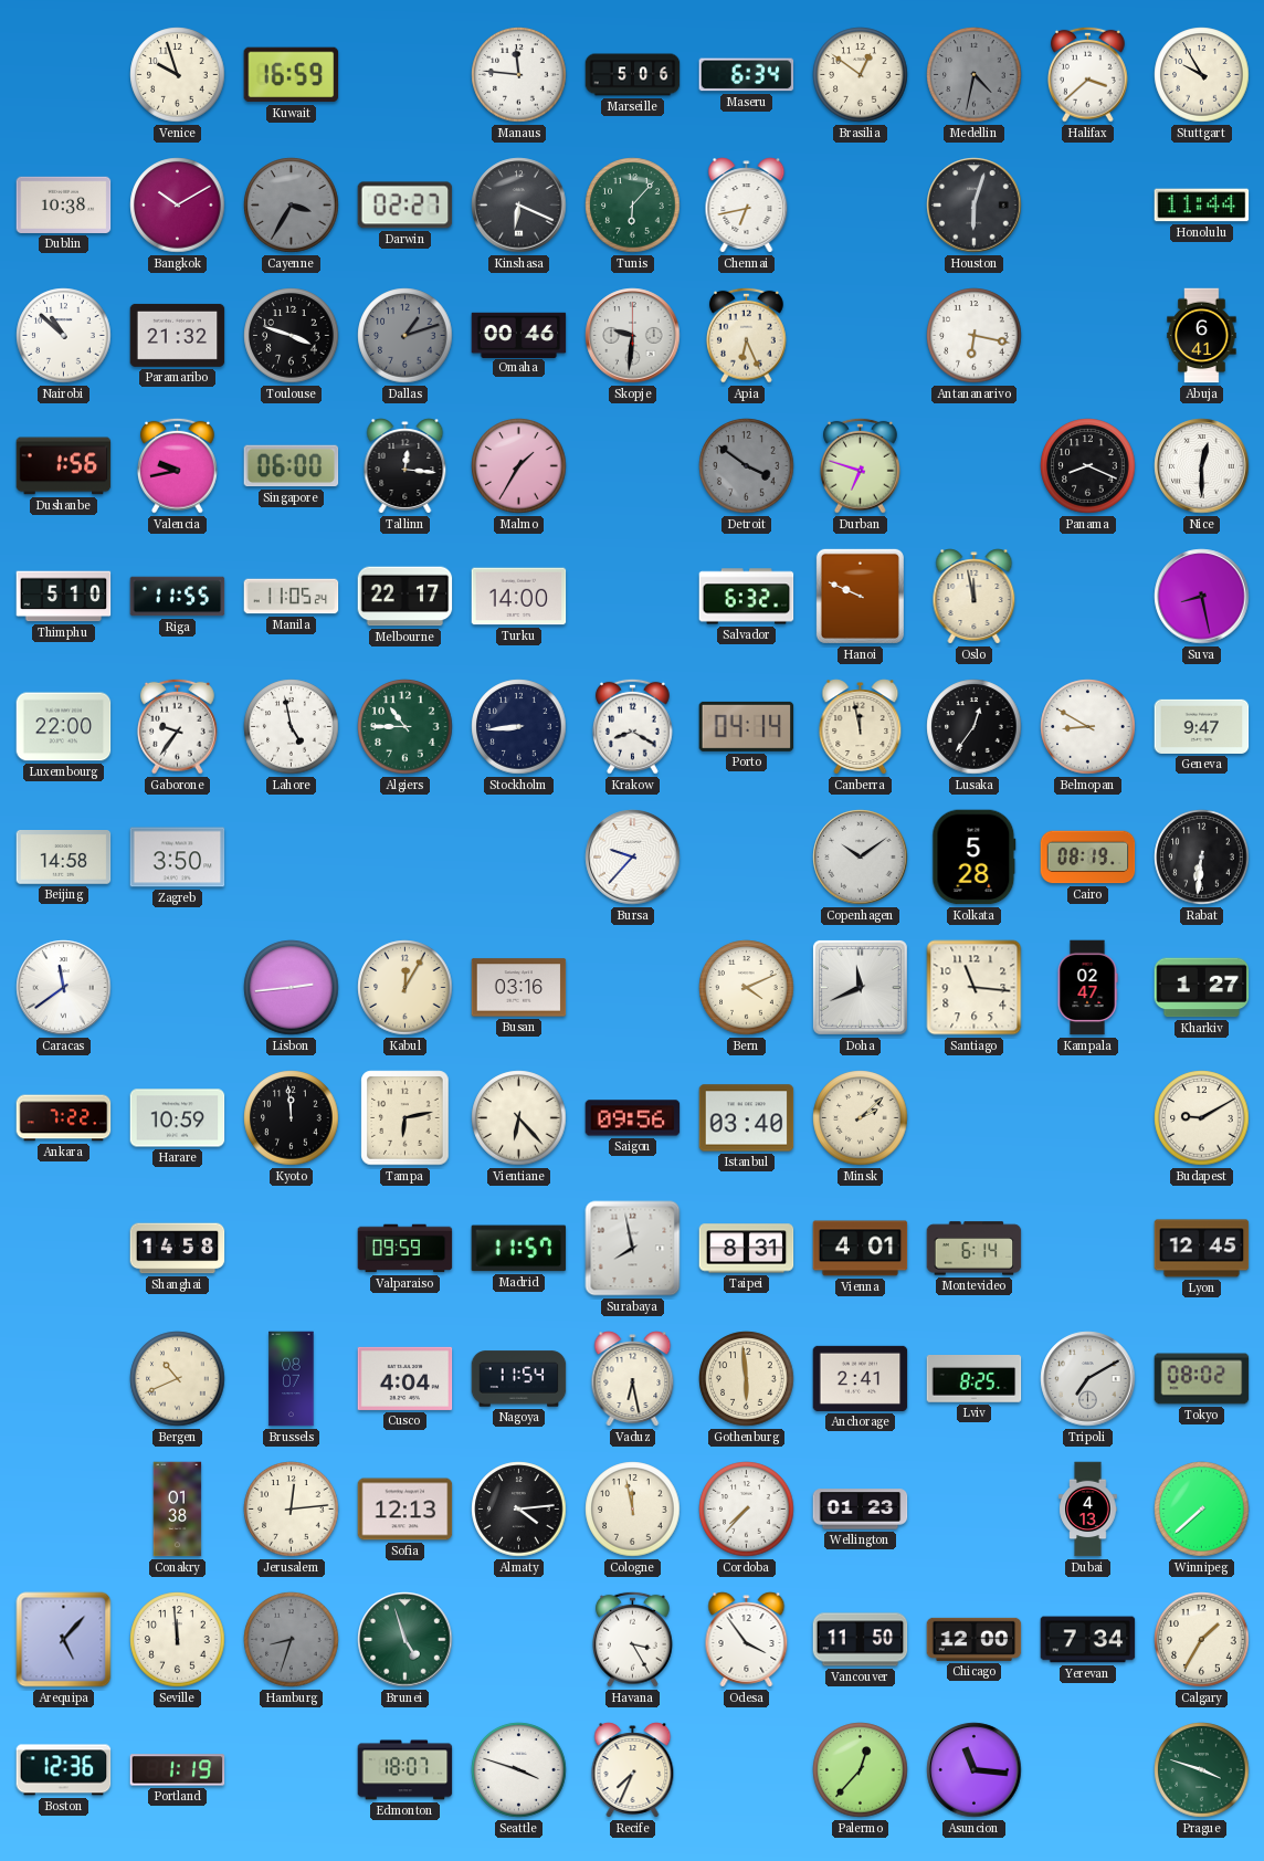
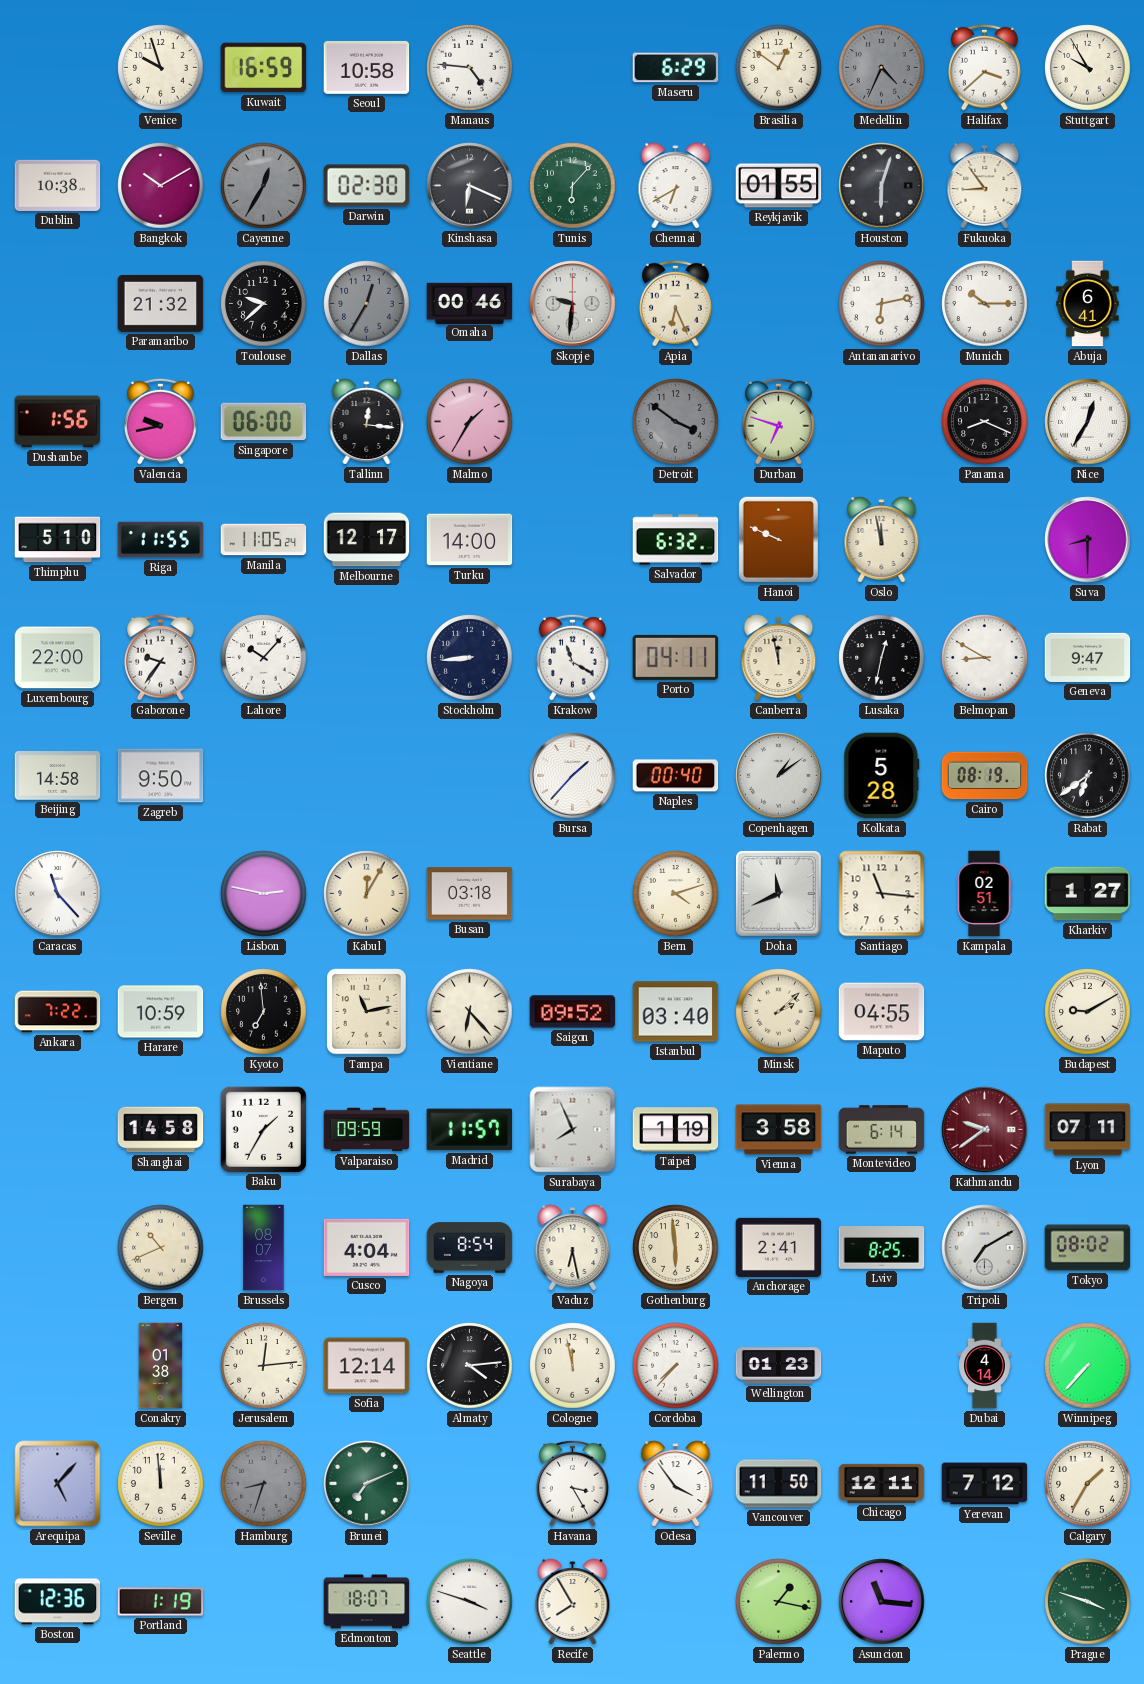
Seoul: none -> 10:58 (367, 67)
Manaus: 11:46 -> 4:46 (470, 68)
Marseille: 5:06 -> none (633, 75)
Maseru: 6:34 -> 6:29 (676, 68)
Medellin: 4:32 -> 4:34 (882, 68)
Cayenne: 3:35 -> 12:35 (264, 186)
Darwin: 02:27 -> 02:30 (367, 186)
Chennai: 6:43 -> 6:40 (676, 186)
Reykjavik: none -> 01:55 (779, 186)
Fukuoka: none -> 8:54 (985, 186)
Honolulu: 11:44 -> none (1202, 206)
Nairobi: 10:52 -> none (64, 336)
Toulouse: 3:48 -> 9:38 (264, 304)
Dallas: 1:12 -> 12:35 (367, 304)
Antananarivo: 6:17 -> 6:13 (882, 304)
Munich: none -> 10:15 (985, 304)
Nice: 12:30 -> 12:35 (1088, 422)
Melbourne: 22:17 -> 12:17 (367, 540)
Suva: 8:28 -> 8:30 (1088, 540)
Lahore: 4:58 -> 10:07 (264, 658)
Algiers: 10:45 -> none (405, 727)
Krakow: 8:20 -> 11:20 (572, 657)
Porto: 04:14 -> 04:11 (676, 657)
Lusaka: 12:36 -> 12:32 (882, 658)
Zagreb: 3:50 -> 9:50 (161, 776)
Bursa: 9:37 -> 1:37 (573, 776)
Naples: none -> 00:40 (676, 776)
Copenhagen: 10:09 -> 1:09 (779, 776)
Rabat: 6:31 -> 6:39 (1088, 776)
Caracas: 11:39 -> 11:23 (58, 894)
Lisbon: 2:44 -> 2:47 (264, 894)
Busan: 03:16 -> 03:18 (470, 894)
Bern: 4:11 -> 4:12 (676, 894)
Kampala: 02:47 -> 02:51 (984, 894)
Kyoto: 11:59 -> 6:59 (264, 1012)
Tampa: 6:13 -> 11:13 (367, 1012)
Saigon: 09:56 -> 09:52 (573, 1012)
Maputo: none -> 04:55 (882, 1012)
Baku: none -> 1:35 (263, 1129)
Surabaya: 7:58 -> 7:56 (573, 1130)
Taipei: 8:31 -> 1:19 (676, 1130)
Vienna: 4:01 -> 3:58 (779, 1130)
Kathmandu: none -> 9:39 (985, 1130)
Lyon: 12:45 -> 07:11 (1088, 1130)
Nagoya: 11:54 -> 8:54 (470, 1248)
Sofia: 12:13 -> 12:14 (367, 1366)
Dubai: 4:13 -> 4:14 (985, 1366)
Winnipeg: 7:38 -> 7:37 (1088, 1366)
Brunei: 4:57 -> 7:11 (367, 1484)
Chicago: 12:00 -> 12:11 (882, 1483)
Yerevan: 7:34 -> 7:12 (985, 1484)
Recife: 7:34 -> 7:55 (573, 1602)
Palermo: 12:37 -> 1:17 (779, 1602)
